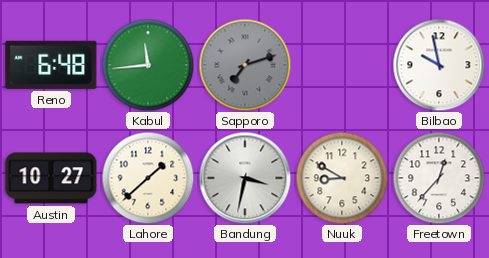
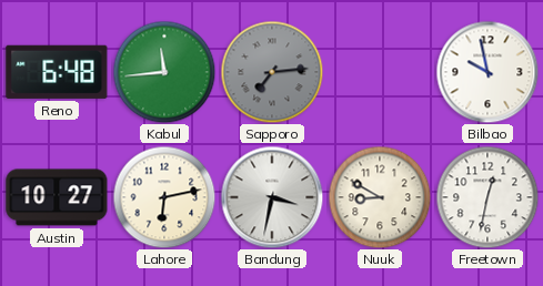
Sapporo: 7:12 -> 7:14 (272, 72)
Lahore: 1:38 -> 6:13 (164, 197)
Freetown: 12:37 -> 12:32 (487, 197)
